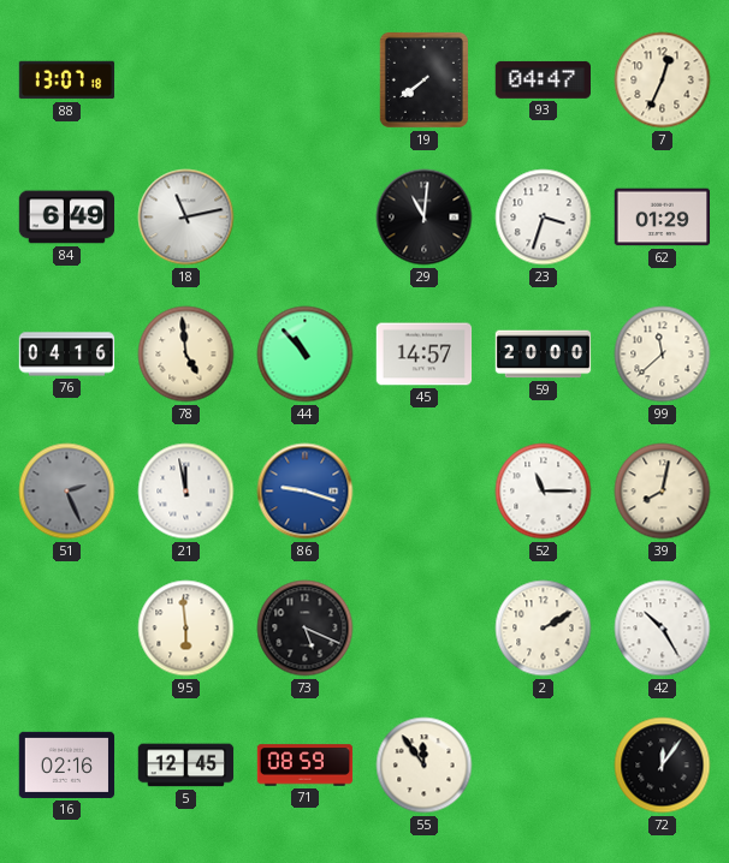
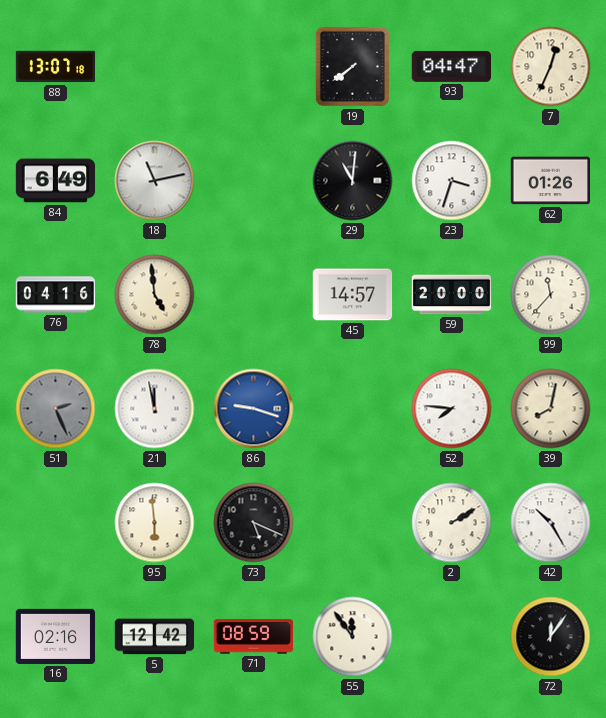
62: 01:29 -> 01:26 (551, 181)
44: 10:53 -> none (306, 355)
99: 11:38 -> 11:37 (551, 295)
52: 11:15 -> 7:46 (452, 409)
5: 12:45 -> 12:42 (155, 637)
